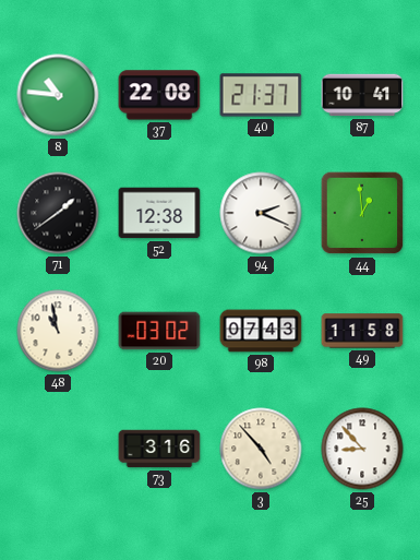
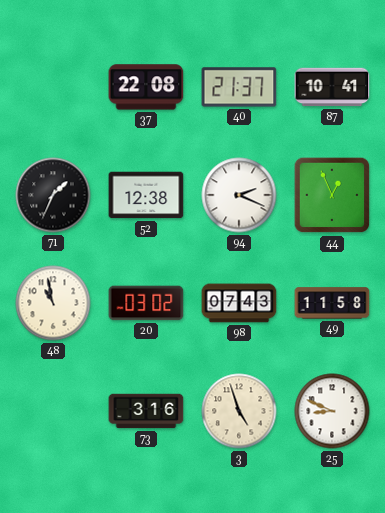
8: 10:46 -> none (58, 95)
71: 1:39 -> 1:34 (53, 195)
44: 12:59 -> 12:56 (332, 195)
3: 4:53 -> 4:57 (239, 411)
25: 8:53 -> 8:49 (332, 411)
